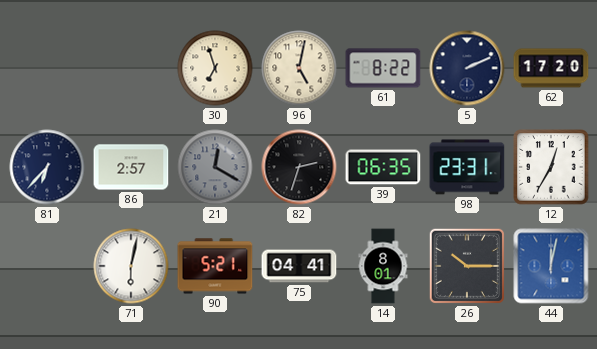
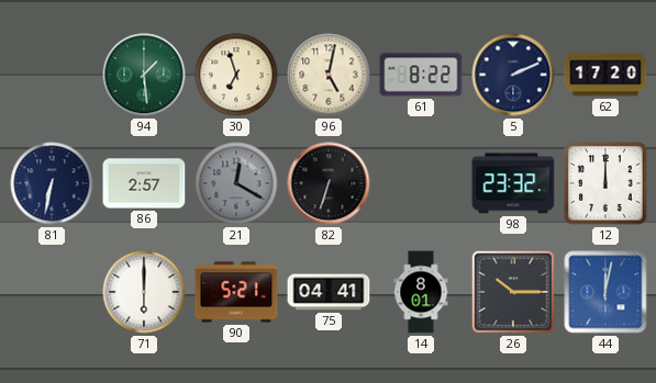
94: none -> 1:29 (144, 75)
81: 6:37 -> 6:32 (52, 183)
82: 2:33 -> 6:33 (329, 183)
39: 06:35 -> none (383, 167)
98: 23:31 -> 23:32 (513, 183)
12: 12:35 -> 12:00 (605, 183)
71: 6:02 -> 6:00 (144, 292)
